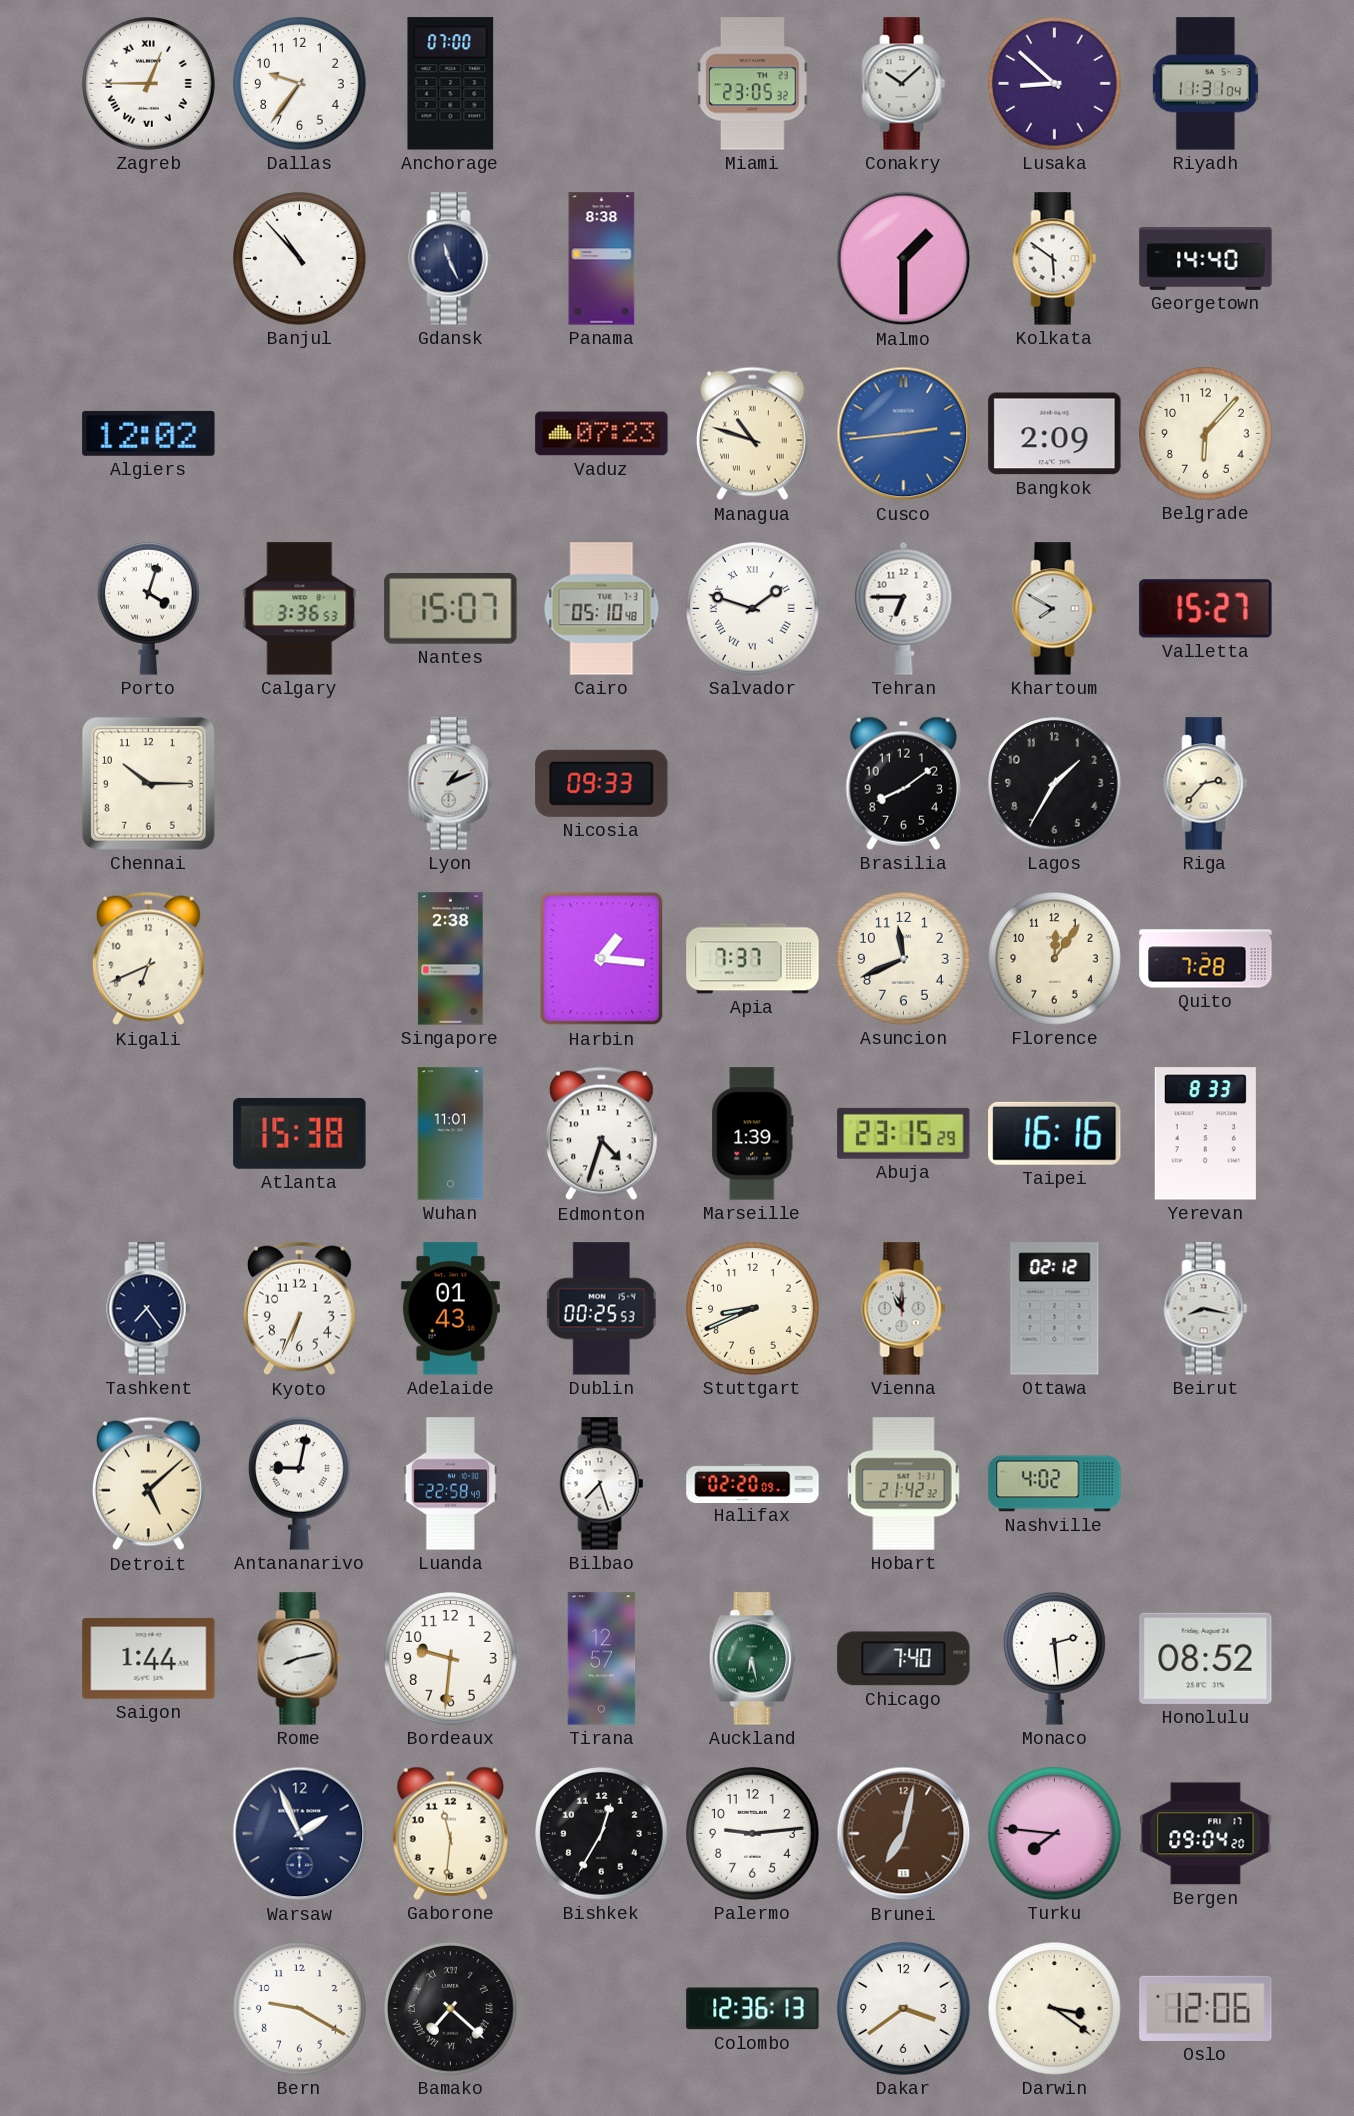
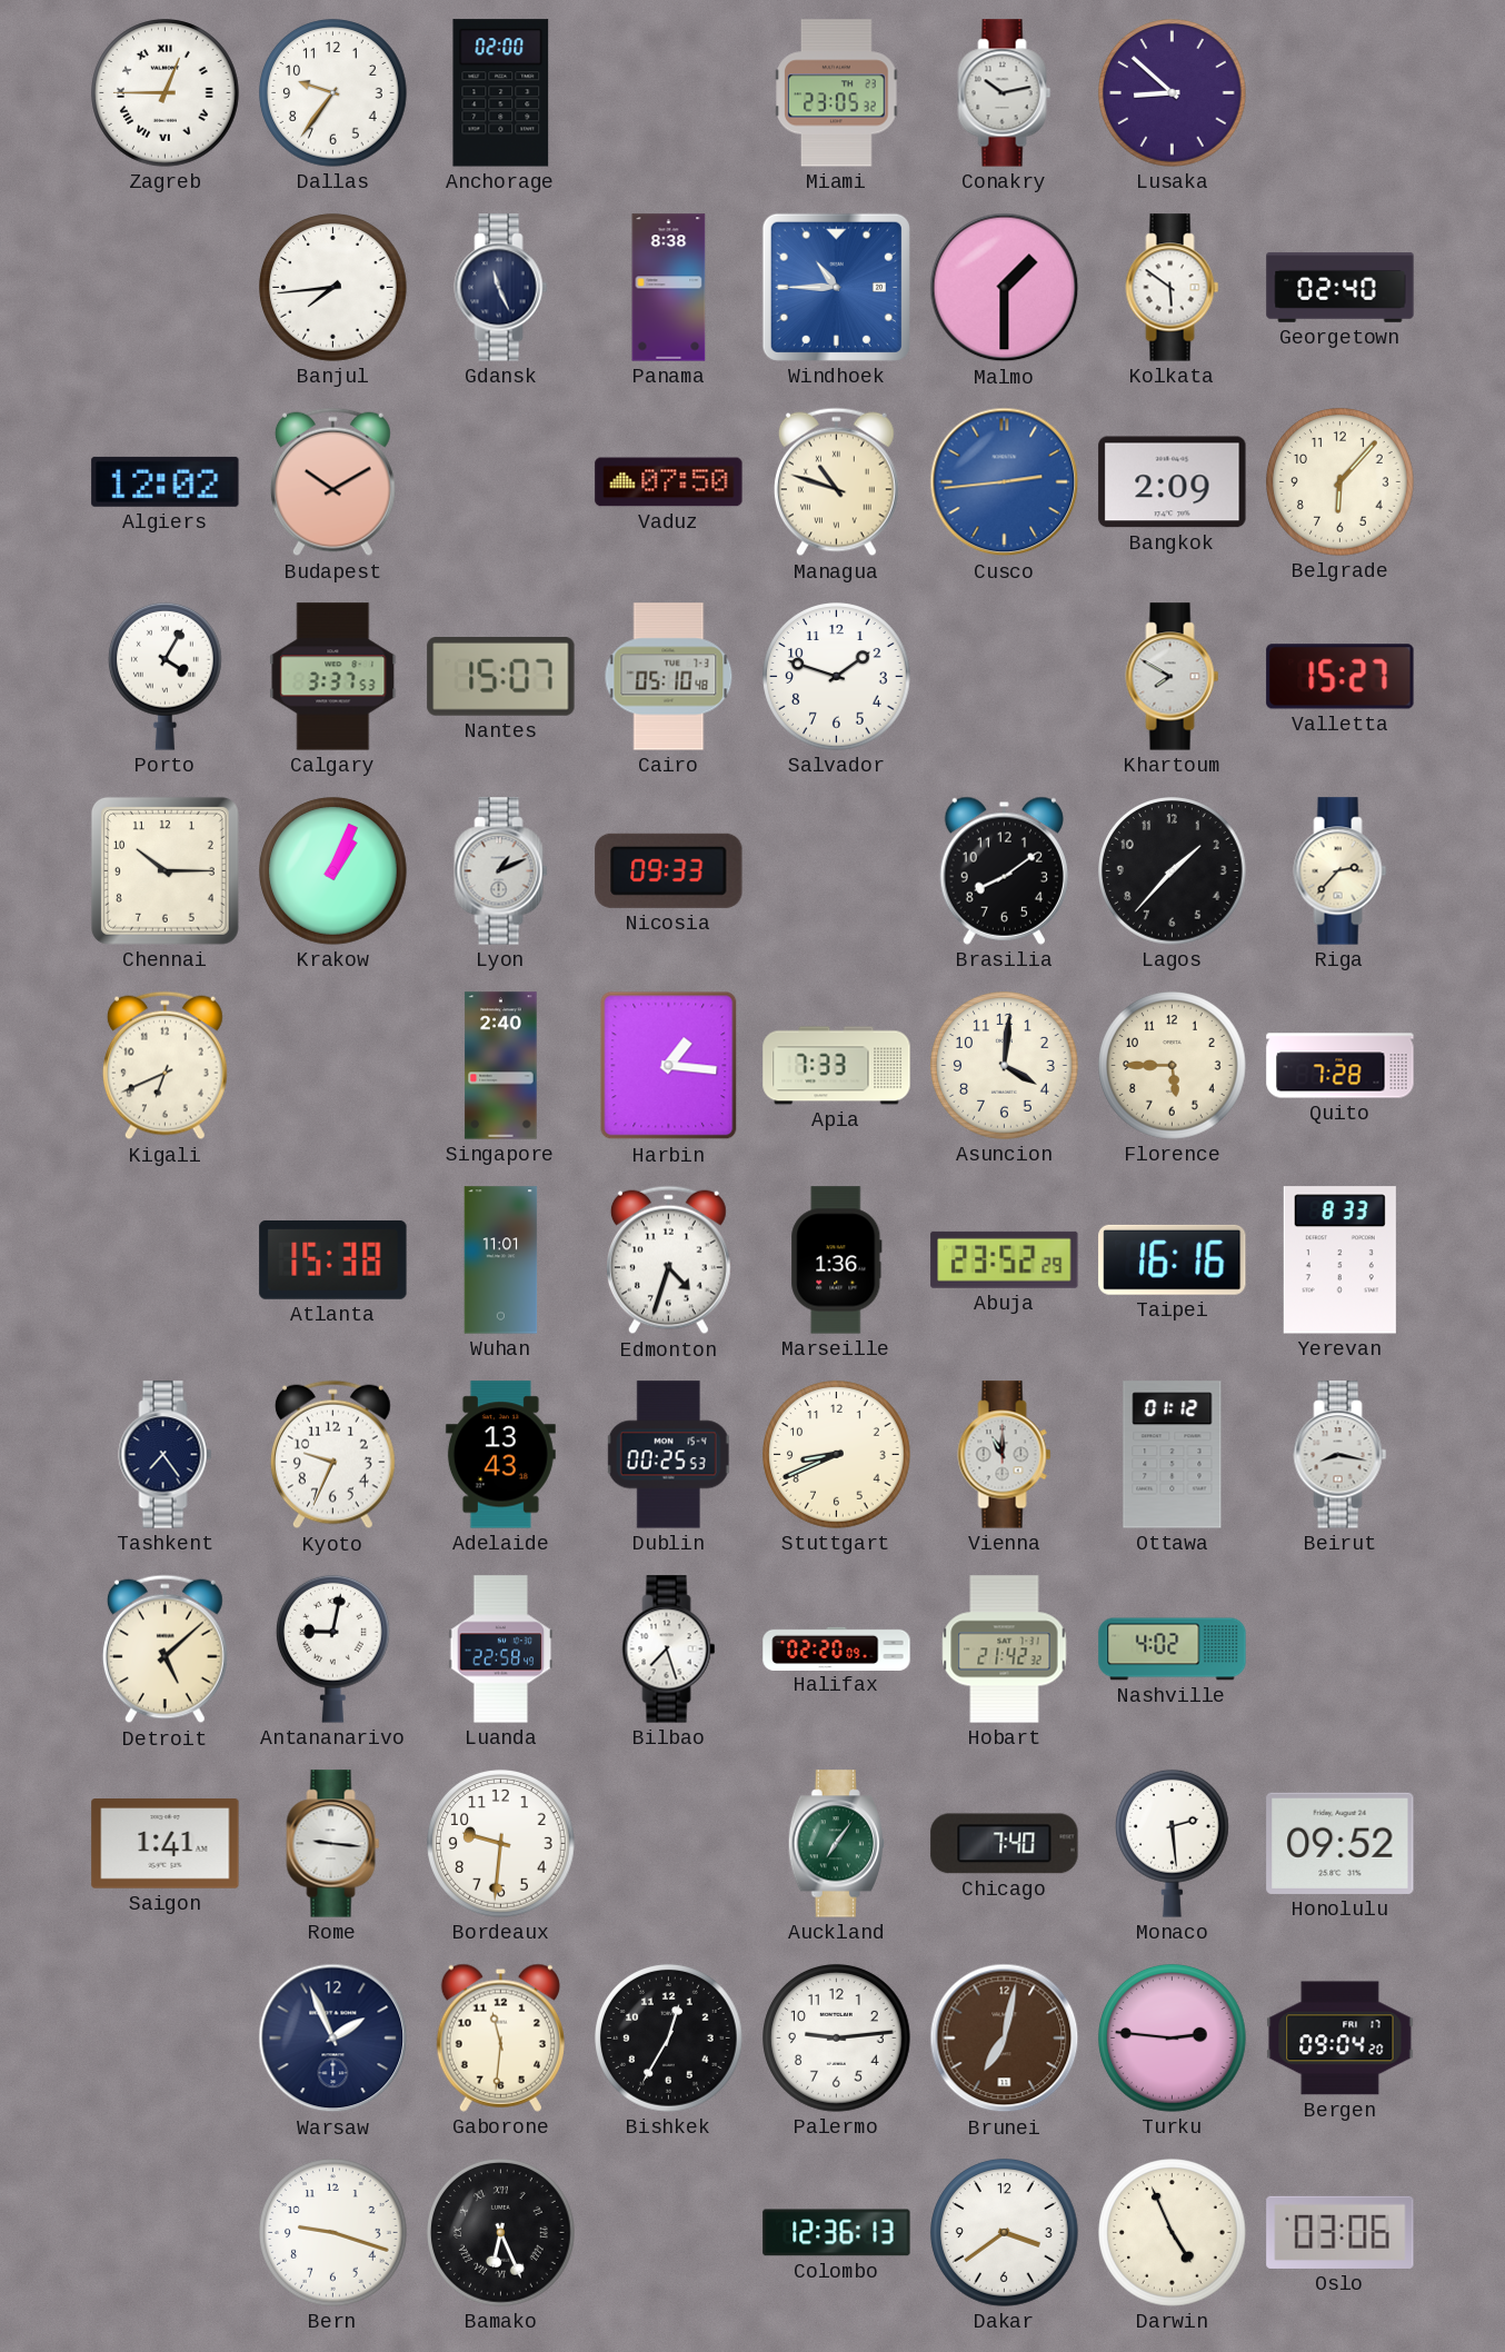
Anchorage: 07:00 -> 02:00 (501, 93)
Conakry: 10:08 -> 10:13 (1005, 93)
Riyadh: 11:31 -> none (1205, 84)
Banjul: 10:53 -> 7:44 (333, 288)
Windhoek: none -> 10:45 (836, 287)
Georgetown: 14:40 -> 02:40 (1340, 288)
Budapest: none -> 10:10 (332, 482)
Vaduz: 07:23 -> 07:50 (669, 482)
Porto: 4:03 -> 4:05 (166, 676)
Calgary: 3:36 -> 3:37 (333, 677)
Salvador numerals: Roman -> Arabic (837, 677)
Tehran: 6:45 -> none (904, 608)
Krakow: none -> 1:04 (333, 871)
Lagos: 1:35 -> 1:37 (1173, 871)
Singapore: 2:38 -> 2:40 (501, 1066)
Apia: 7:37 -> 7:33 (837, 1066)
Asuncion: 11:41 -> 4:01 (1005, 1066)
Florence: 12:06 -> 5:45 (1173, 1066)
Marseille: 1:39 -> 1:36 (837, 1260)
Abuja: 23:15 -> 23:52 (1005, 1259)
Kyoto: 6:34 -> 9:34 (332, 1455)
Adelaide: 01:43 -> 13:43 (500, 1455)
Ottawa: 02:12 -> 01:12 (1173, 1455)
Saigon: 1:44 -> 1:41 (166, 1844)
Rome: 8:13 -> 9:16 (333, 1844)
Tirana: 12:57 -> none (602, 1659)
Auckland: 6:28 -> 7:06 (836, 1844)
Honolulu: 08:52 -> 09:52 (1340, 1843)
Turku: 7:46 -> 2:46 (1173, 2039)
Bern: 9:20 -> 9:18 (333, 2233)
Bamako: 7:22 -> 6:26 (501, 2233)
Darwin: 3:21 -> 4:56 (1173, 2233)
Oslo: 12:06 -> 03:06 (1340, 2232)
